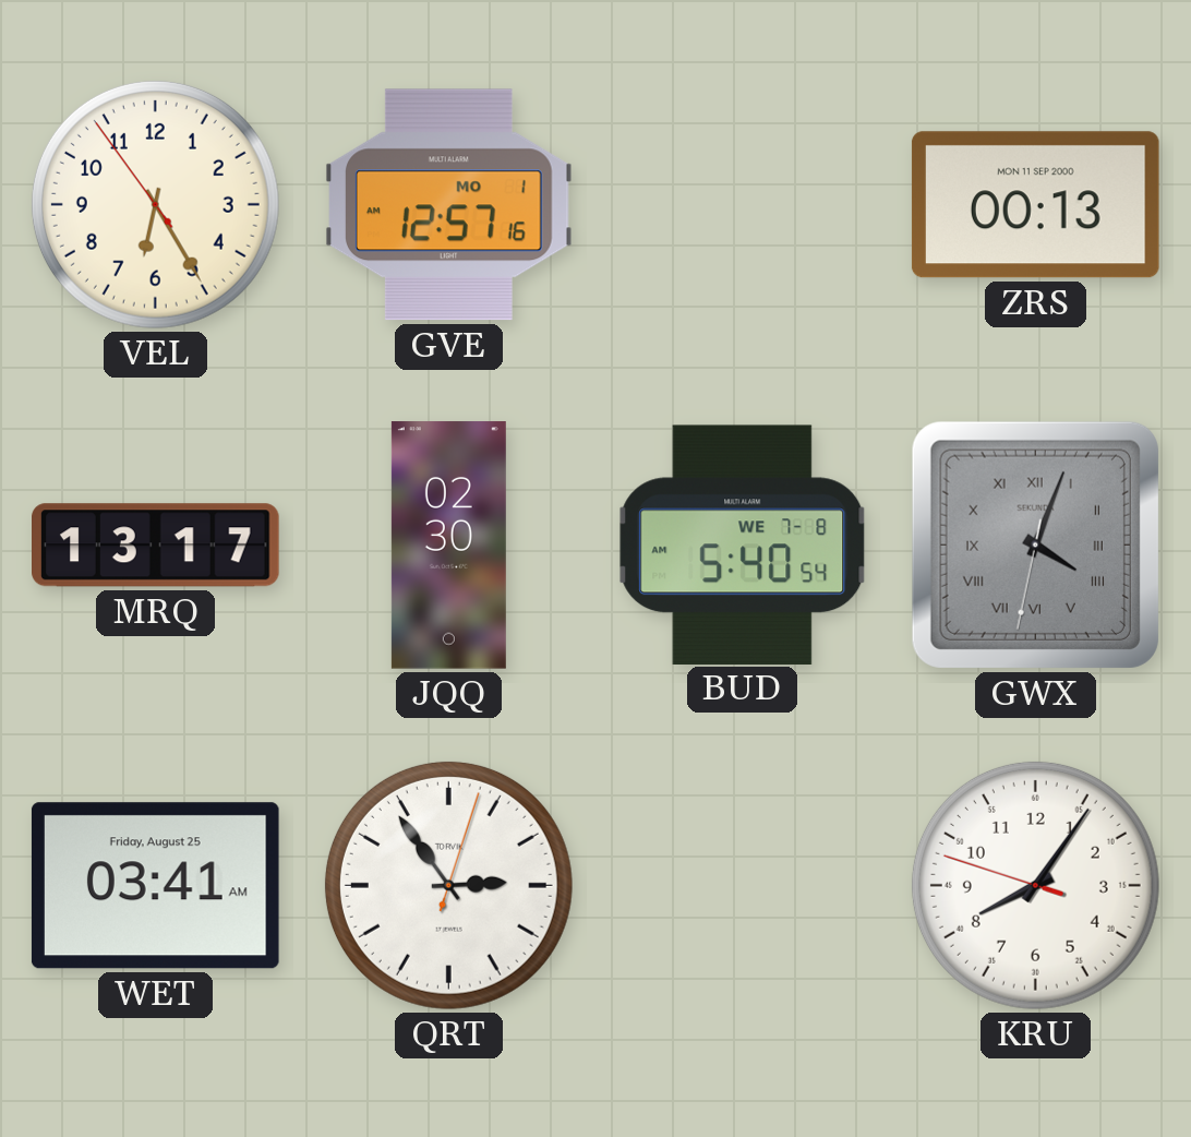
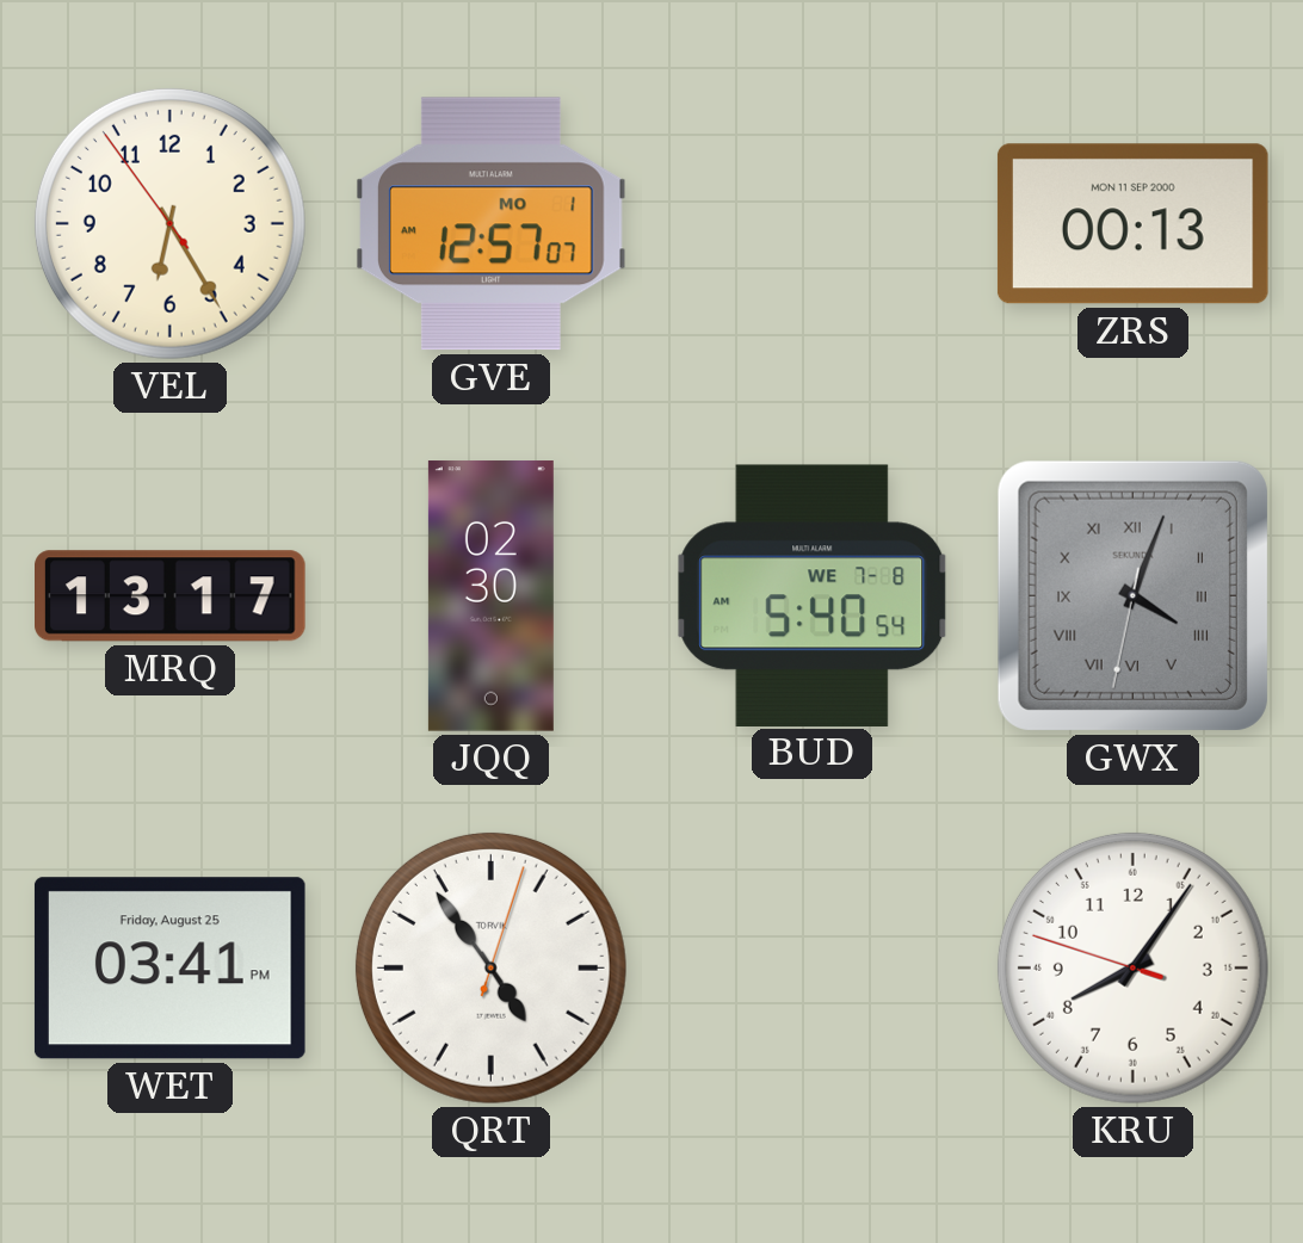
GVE: 12:57:16 -> 12:57:07 (490, 224)
WET: 03:41 AM -> 03:41 PM (169, 969)
QRT: 2:54 -> 4:54 (490, 967)
